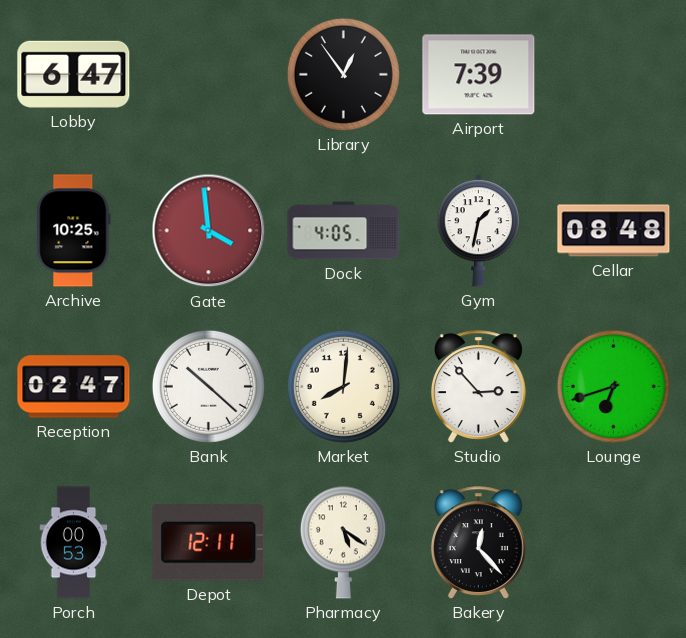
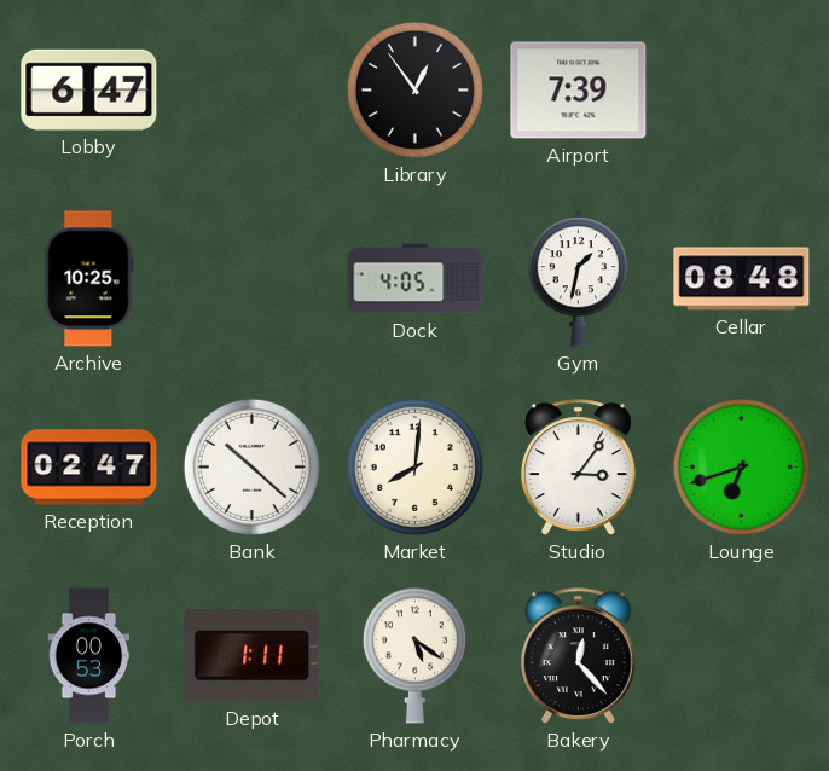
Gate: 3:59 -> none (209, 231)
Studio: 2:53 -> 3:06 (578, 468)
Depot: 12:11 -> 1:11 (253, 656)
